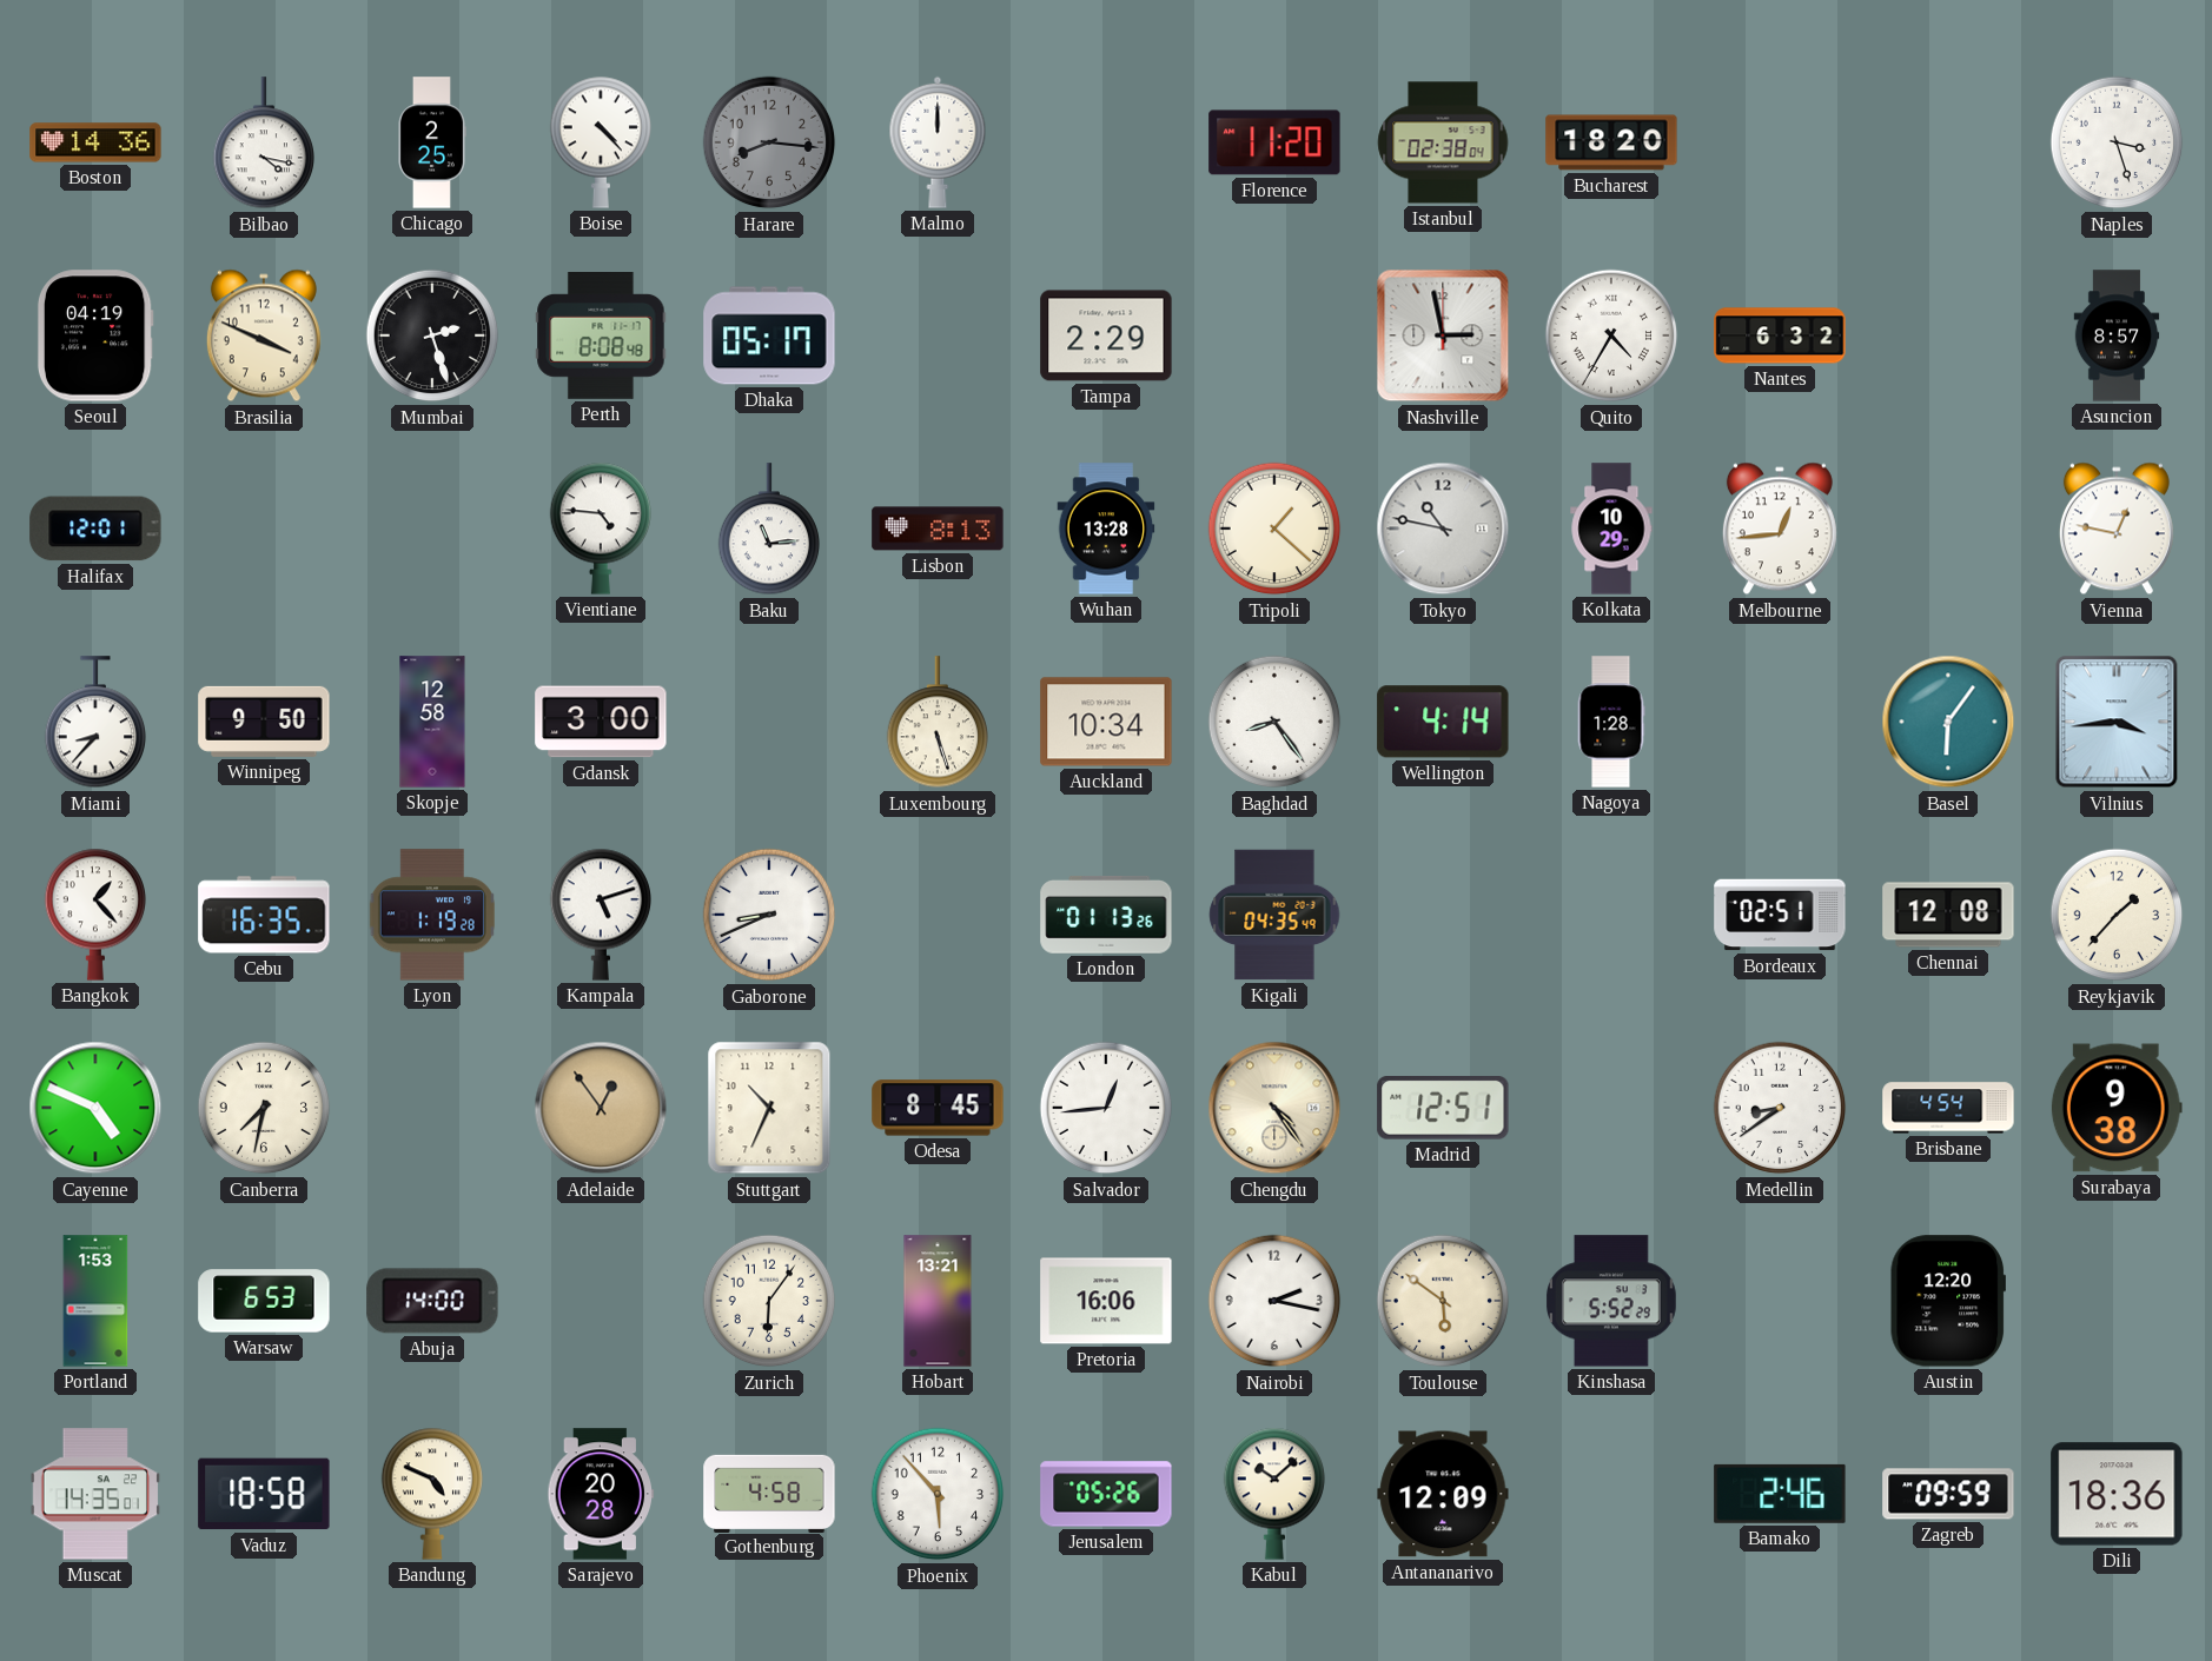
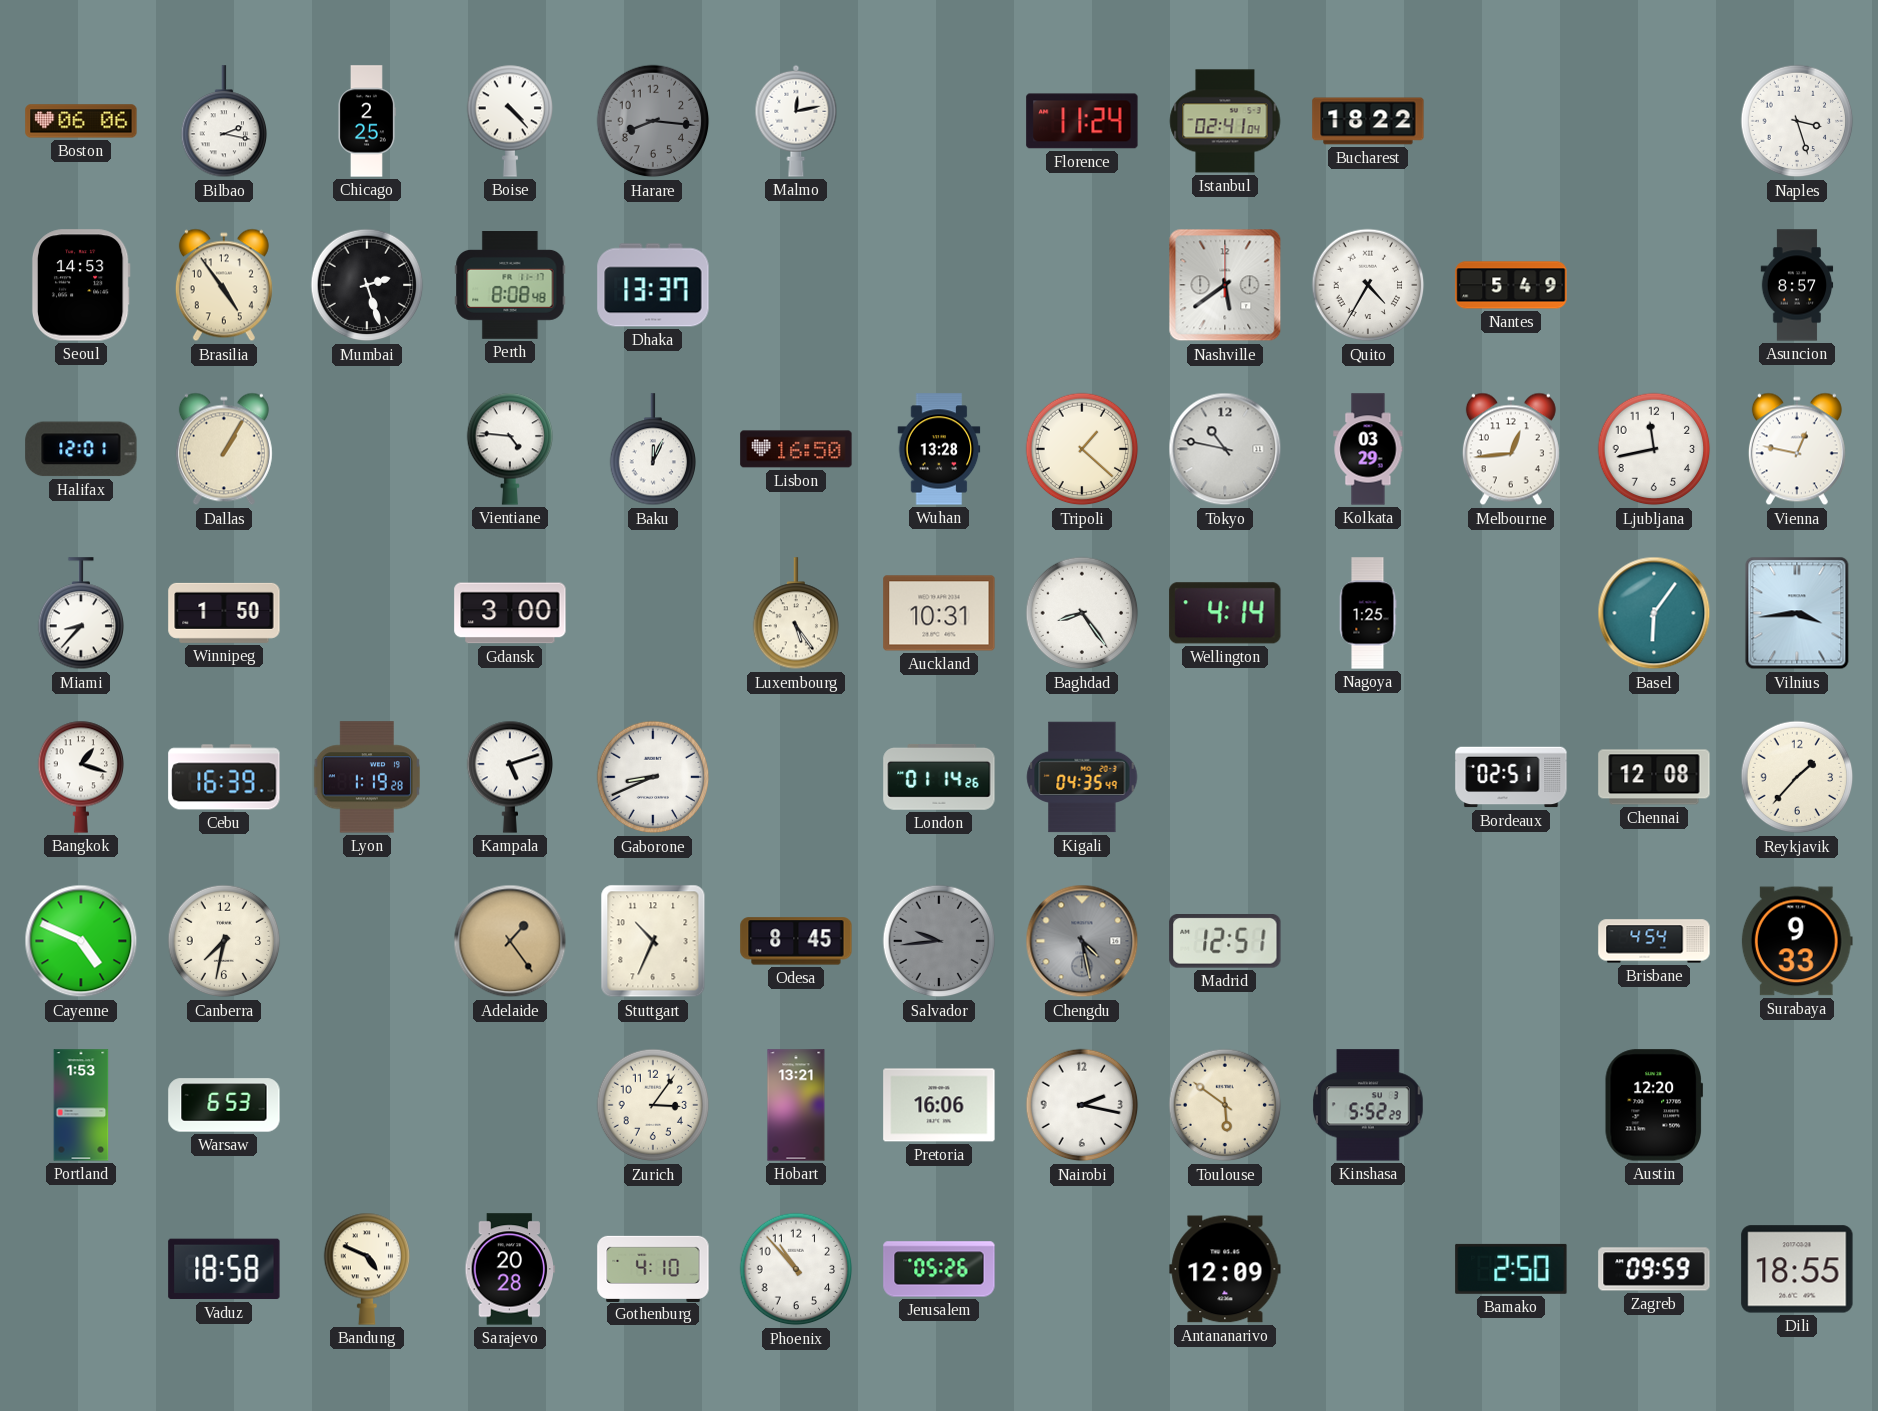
Boston: 14:36 -> 06:06 (81, 121)
Bilbao: 4:17 -> 2:17 (224, 122)
Malmo: 12:00 -> 12:13 (796, 121)
Florence: 11:20 -> 11:24 (1082, 121)
Istanbul: 02:38 -> 02:41 (1225, 121)
Bucharest: 18:20 -> 18:22 (1368, 121)
Seoul: 04:19 -> 14:53 (81, 285)
Brasilia: 3:49 -> 4:54 (224, 285)
Dhaka: 05:17 -> 13:37 (653, 285)
Tampa: 2:29 -> none (1106, 335)
Nashville: 2:58 -> 5:39 (1225, 285)
Nantes: 6:32 -> 5:49 (1511, 285)
Dallas: none -> 1:05 (224, 449)
Baku: 11:14 -> 12:04 (653, 450)
Lisbon: 8:13 -> 16:50 (796, 449)
Kolkata: 10:29 -> 03:29 (1368, 449)
Ljubljana: none -> 11:43 (1654, 449)
Winnipeg: 9:50 -> 1:50 (224, 613)
Skopje: 12:58 -> none (432, 722)
Luxembourg: 5:27 -> 5:24 (796, 614)
Auckland: 10:34 -> 10:31 (939, 613)
Nagoya: 1:28 -> 1:25 (1368, 613)
Bangkok: 1:23 -> 1:18 (81, 777)
Cebu: 16:35 -> 16:39 (224, 777)
London: 01:13 -> 01:14 (939, 777)
Adelaide: 12:54 -> 1:24 (510, 941)
Salvador: 12:44 -> 9:44 (939, 941)
Salvador dial: white -> grey (939, 941)
Chengdu: 4:24 -> 4:28 (1082, 941)
Chengdu dial: cream -> grey (1082, 941)
Medellin: 8:39 -> none (1780, 1108)
Surabaya: 9:38 -> 9:33 (1797, 941)
Abuja: 14:00 -> none (432, 1301)
Zurich: 6:06 -> 3:06 (653, 1105)
Muscat: 14:35 -> none (95, 1494)
Gothenburg: 4:58 -> 4:10 (653, 1268)
Phoenix: 5:53 -> 10:53 (796, 1269)
Kabul: 10:08 -> none (1274, 1494)
Bamako: 2:46 -> 2:50 (1511, 1269)
Dili: 18:36 -> 18:55 (1797, 1269)
